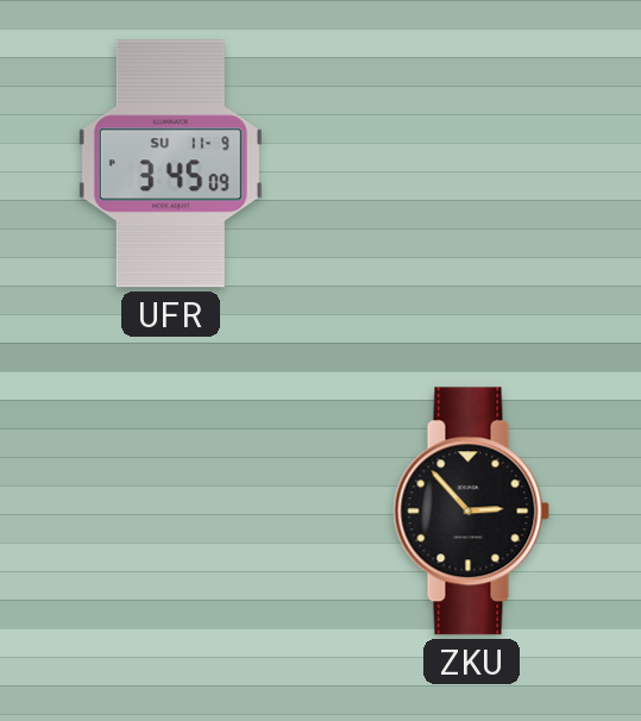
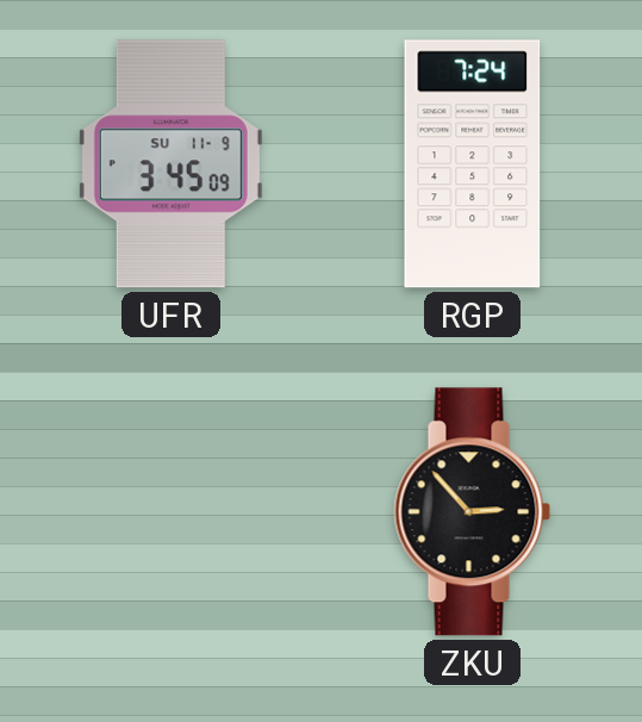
RGP: none -> 7:24 (473, 164)
